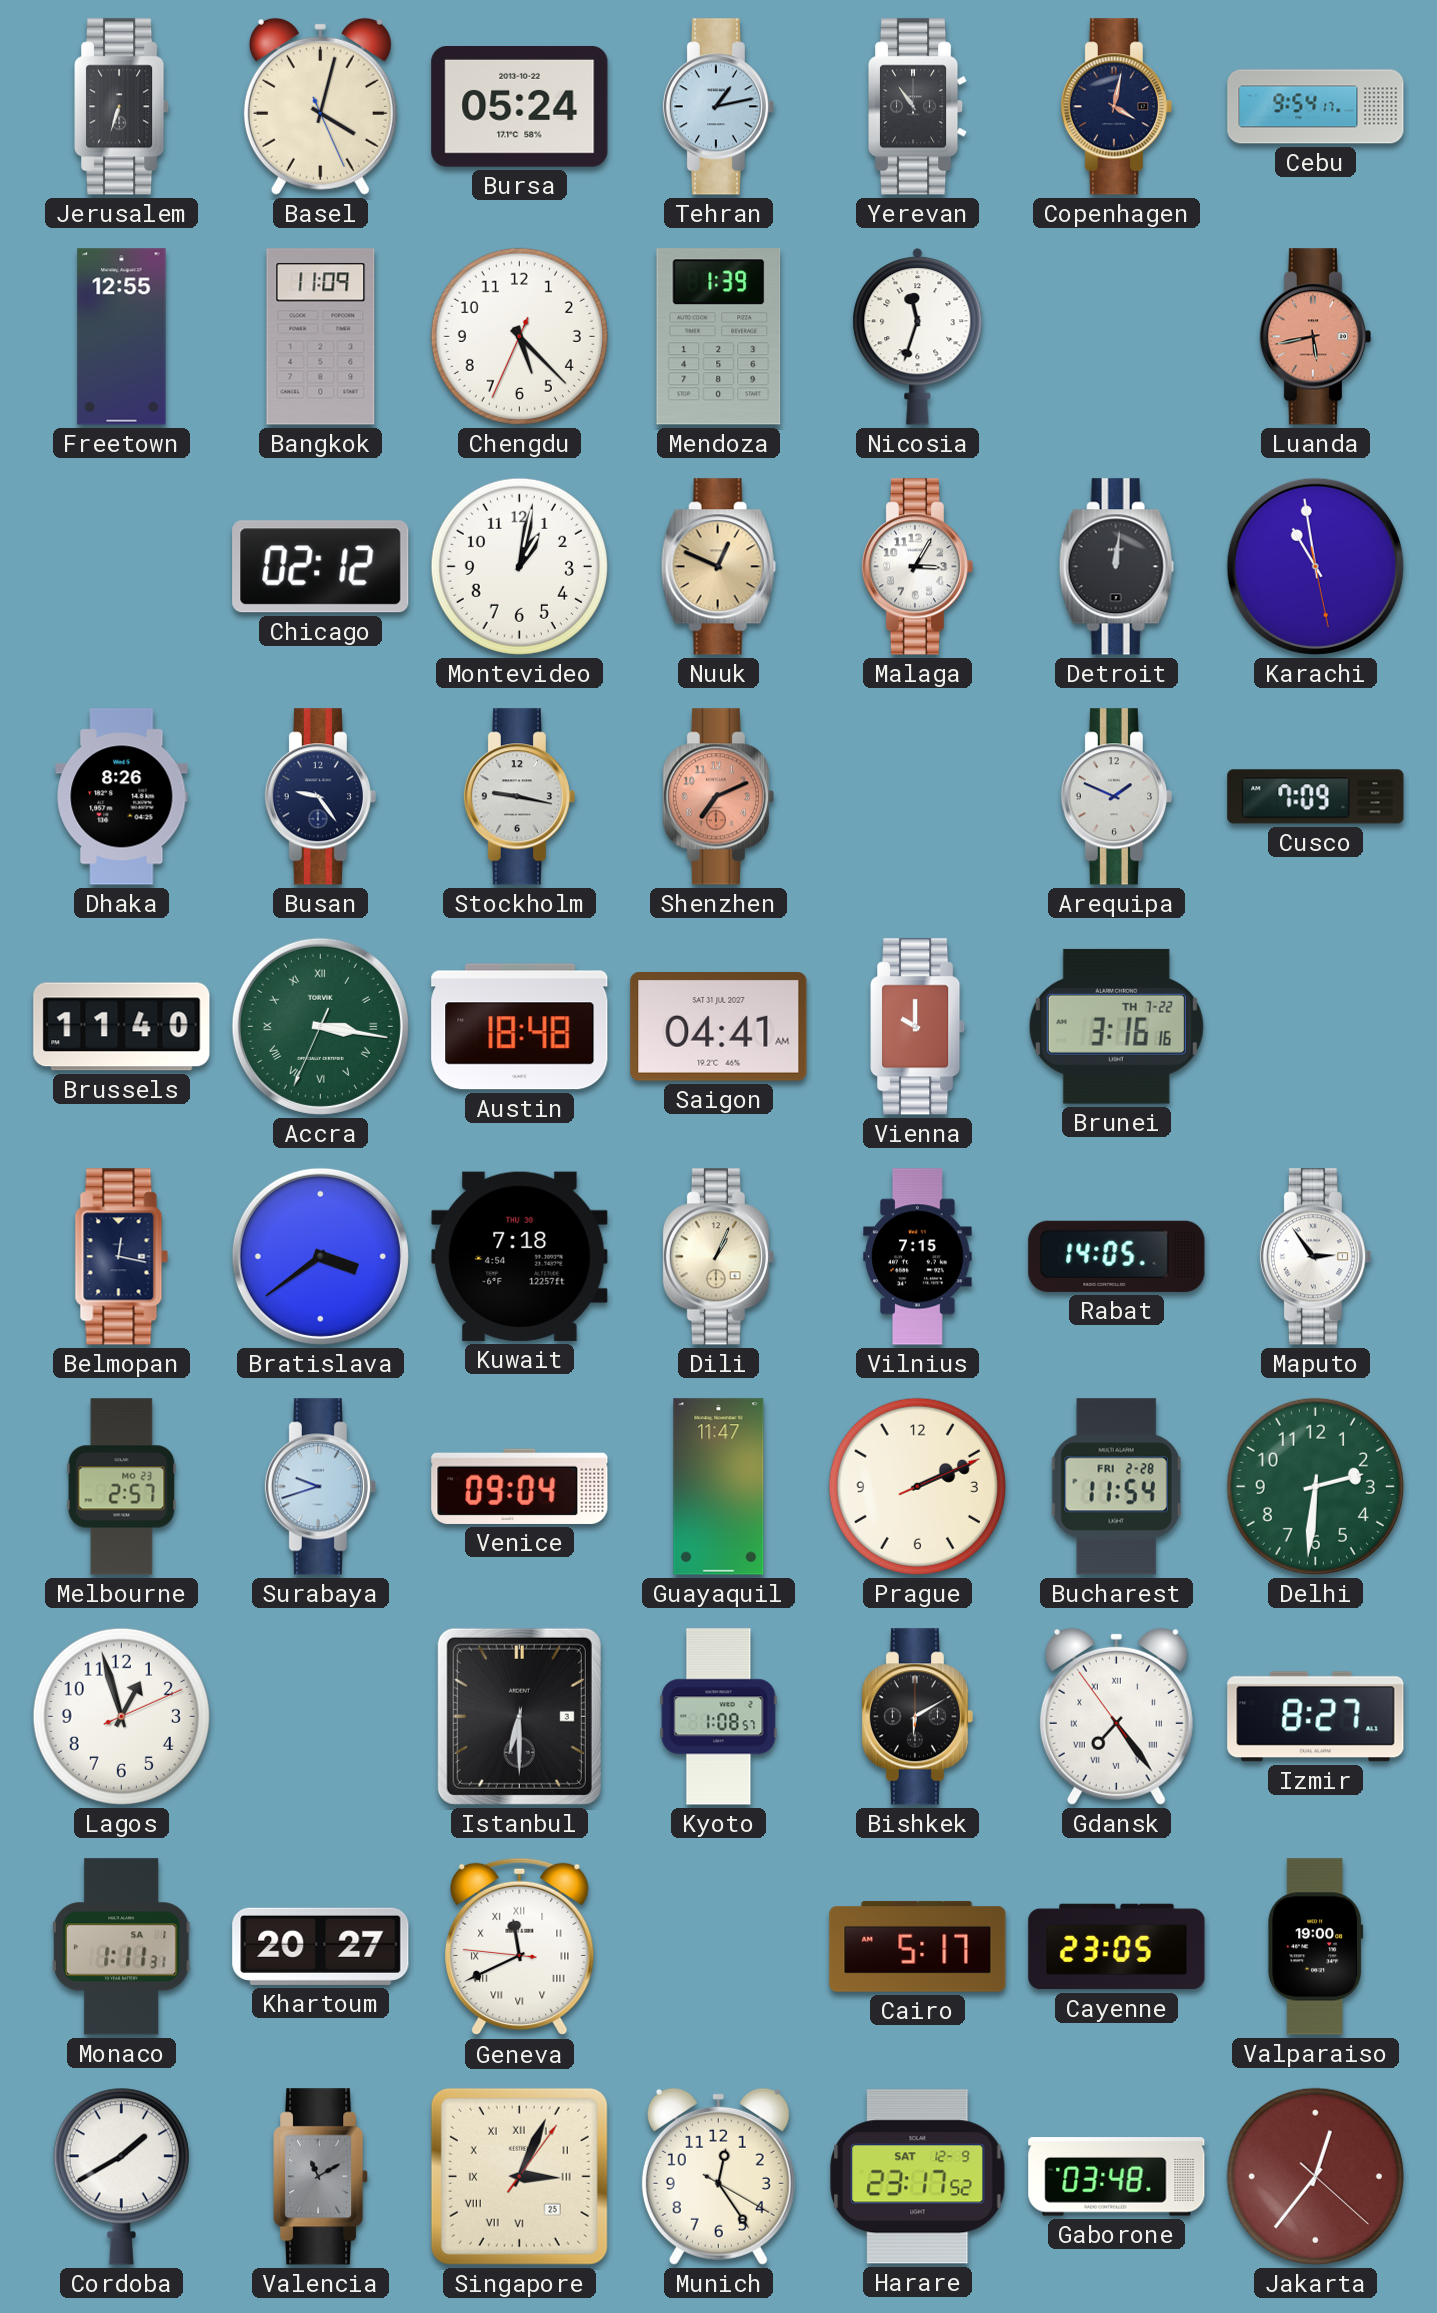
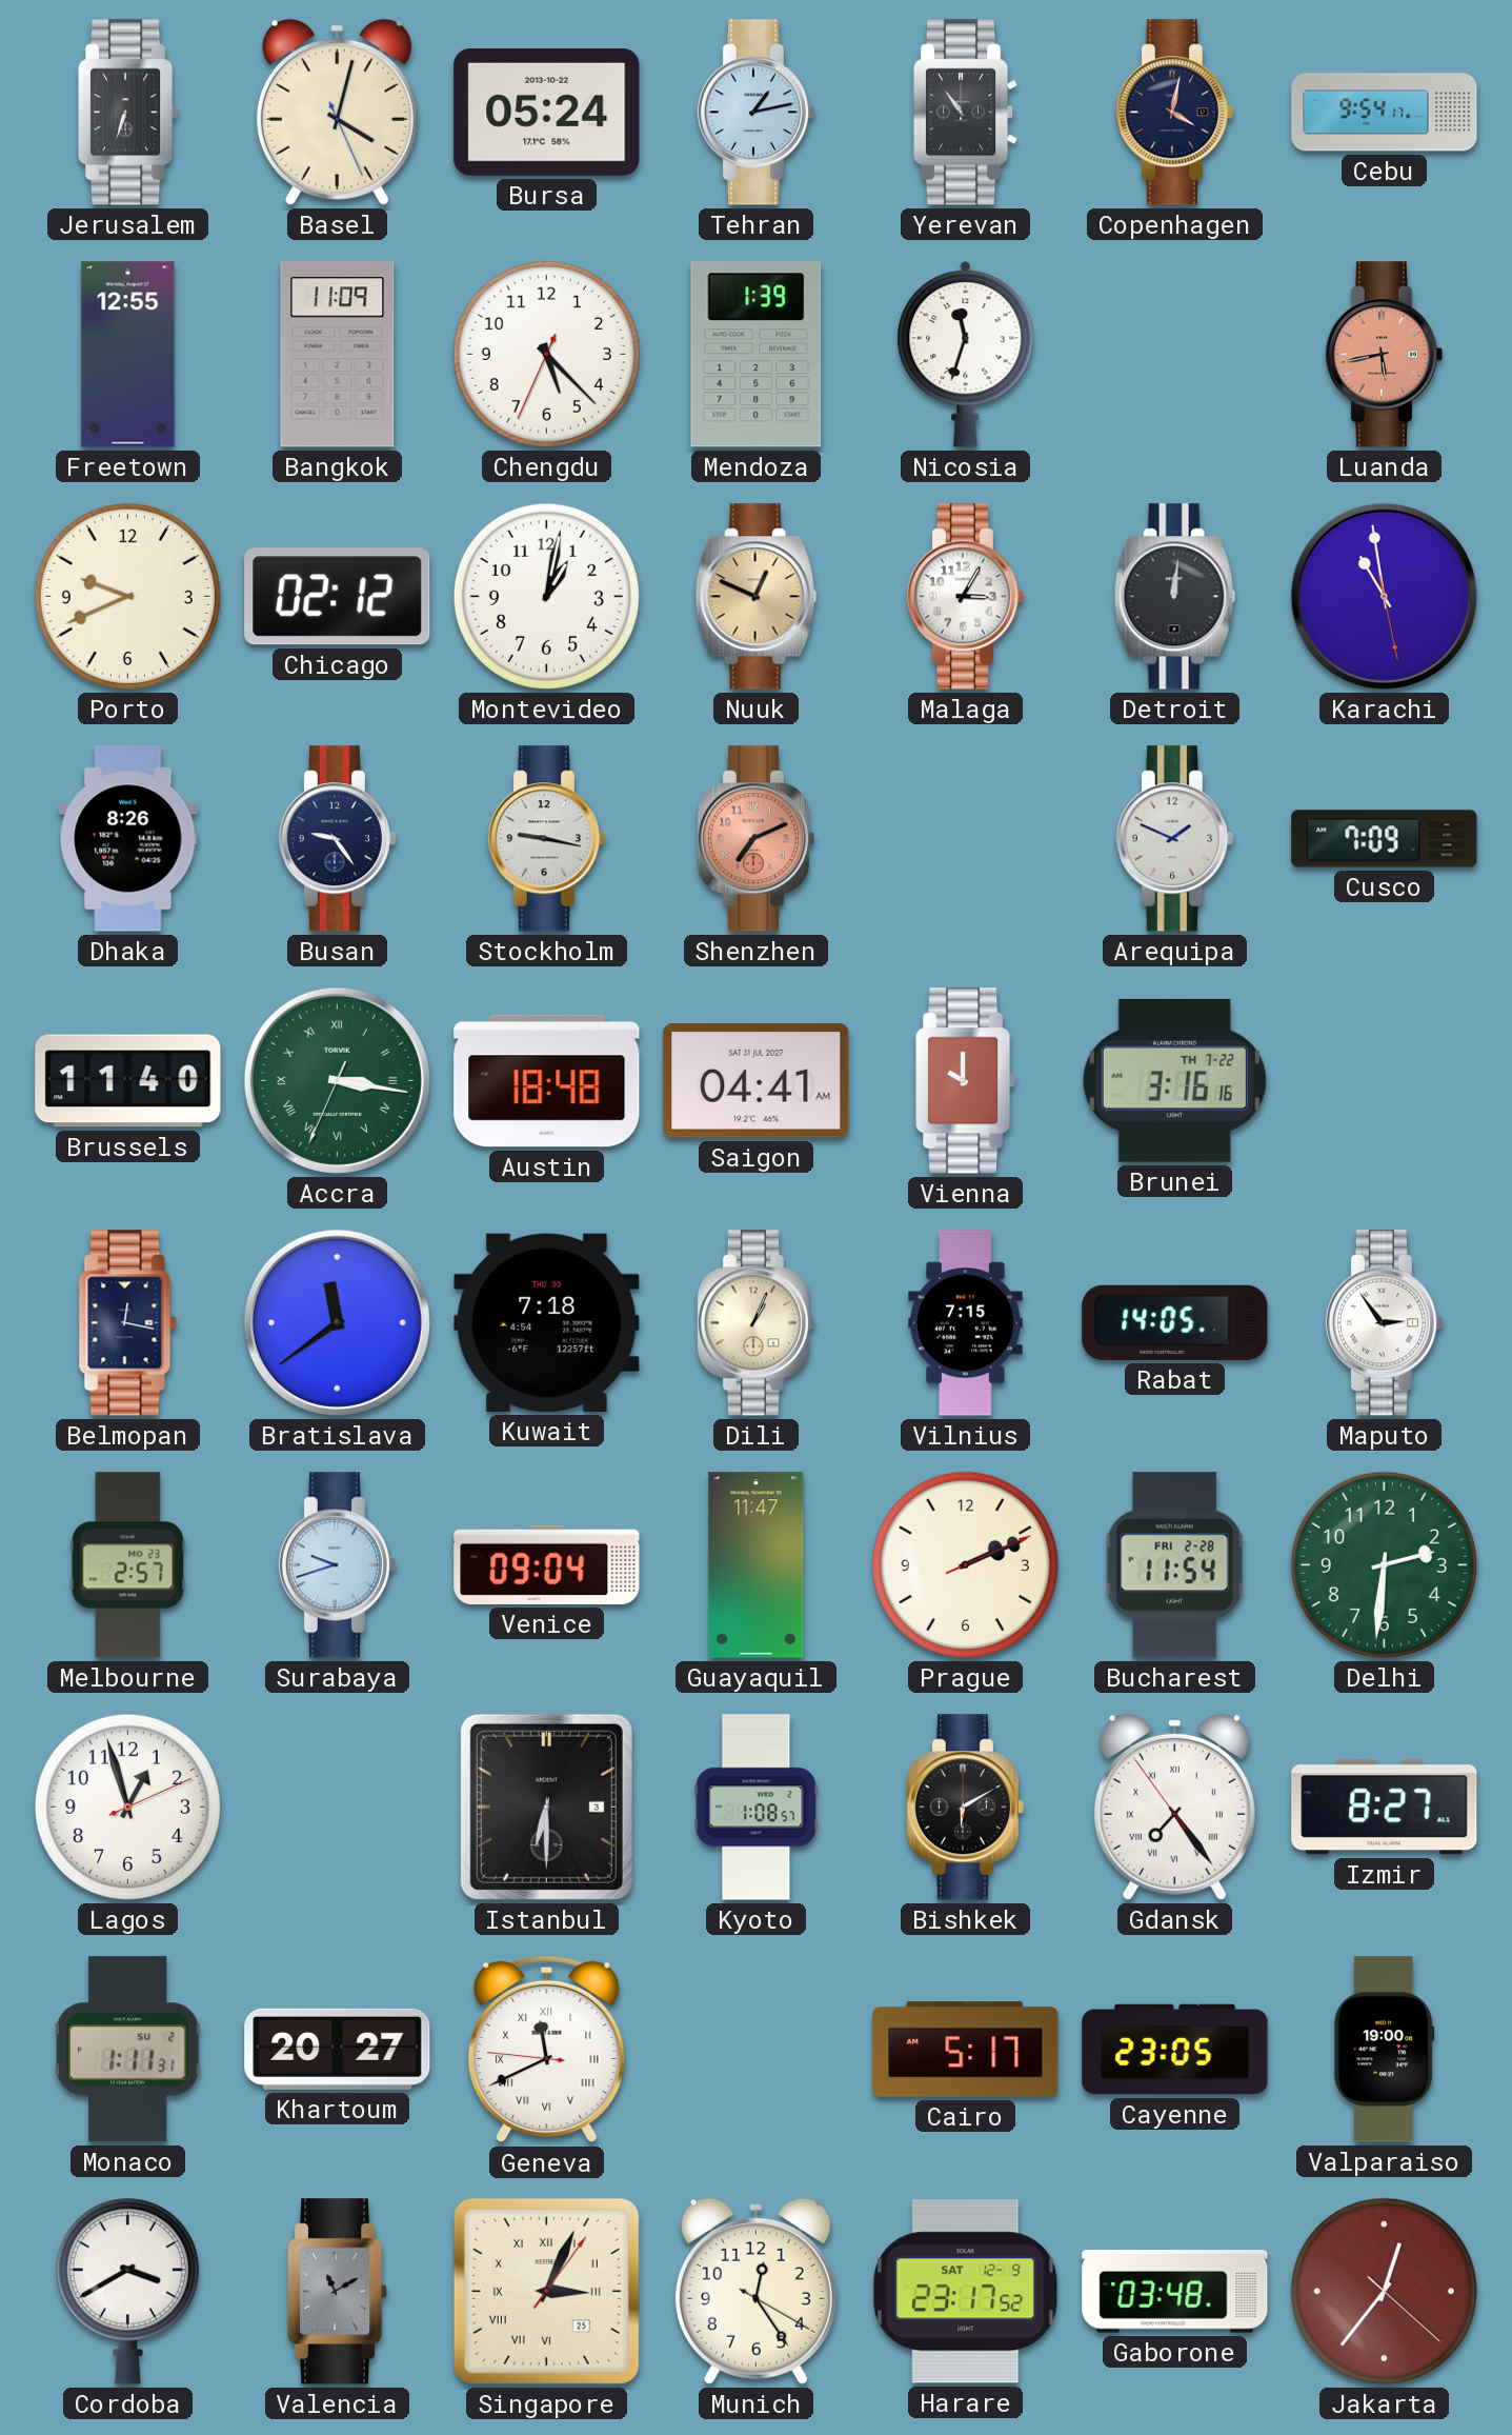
Porto: none -> 9:41 (127, 596)
Bratislava: 3:39 -> 11:39 (337, 1322)
Monaco date: SA 1 -> SU 2 (128, 2050)
Cordoba: 1:40 -> 3:40 (127, 2291)
